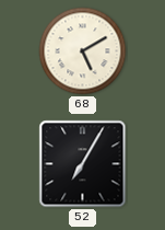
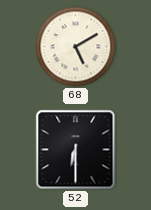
52: 7:05 -> 6:30 (76, 150)
